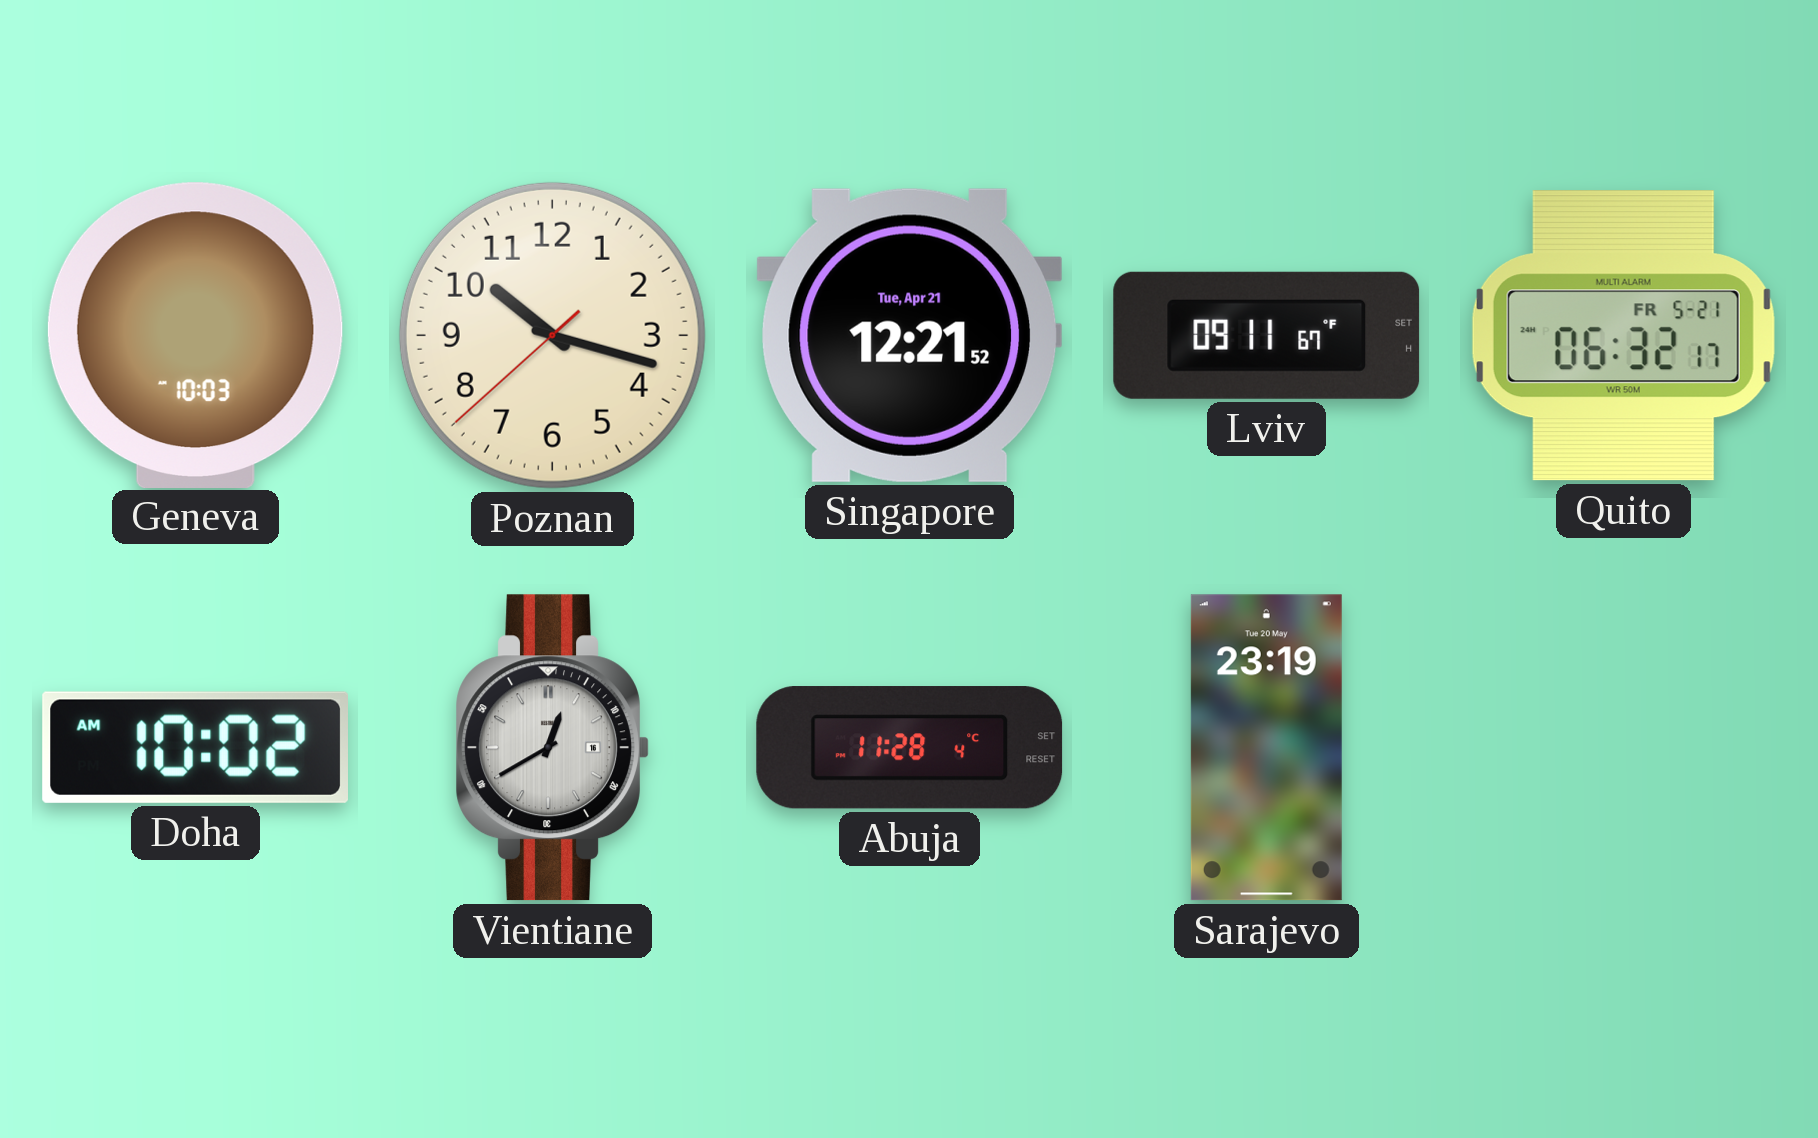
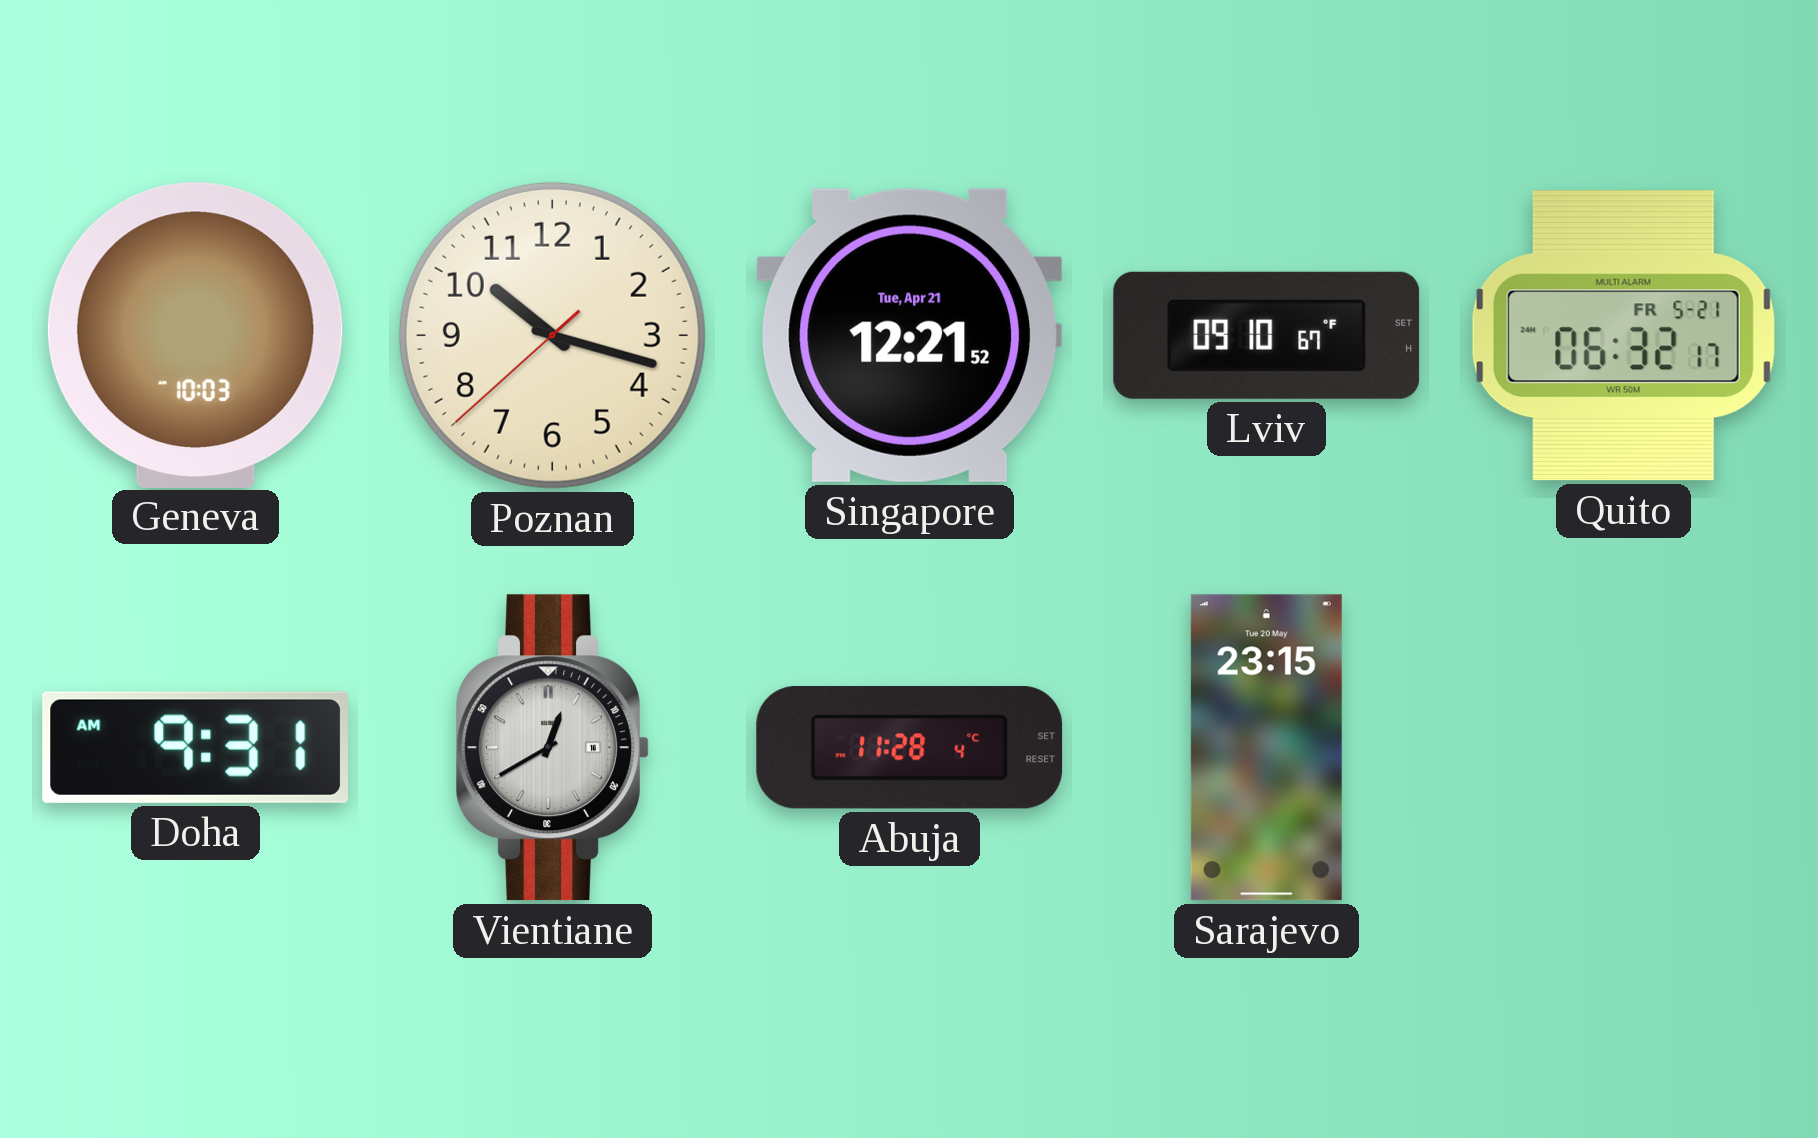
Lviv: 09:11 -> 09:10 (1267, 335)
Doha: 10:02 -> 9:31 (195, 747)
Sarajevo: 23:19 -> 23:15 (1266, 748)
